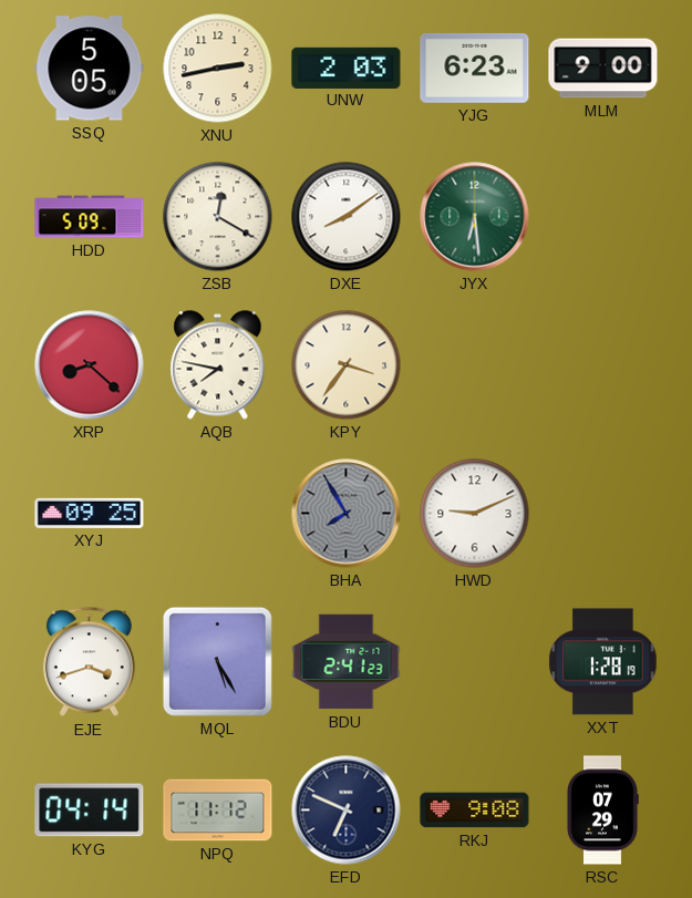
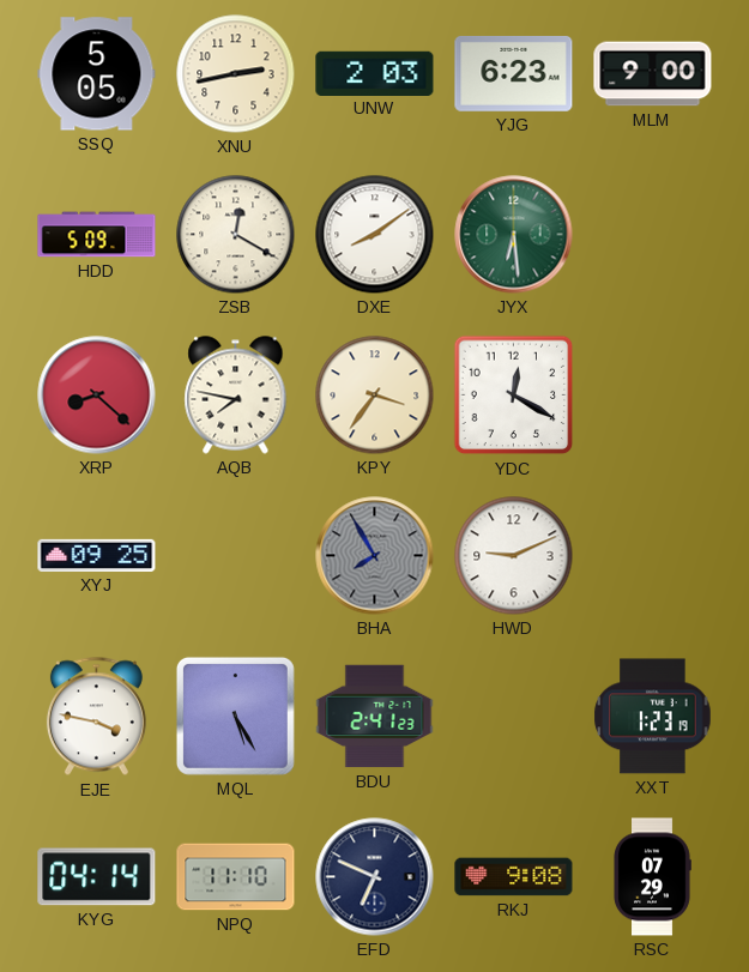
YDC: none -> 12:20 (514, 396)
EJE: 3:42 -> 3:47 (96, 717)
XXT: 1:28 -> 1:23 (653, 717)
NPQ: 11:12 -> 11:10 (236, 877)
